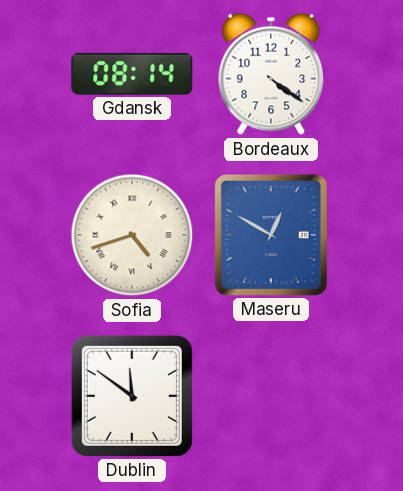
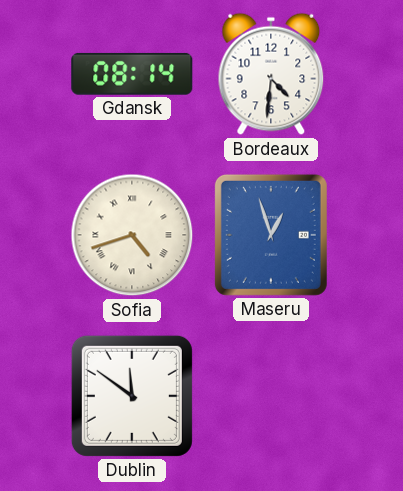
Bordeaux: 4:21 -> 4:31 (271, 74)
Maseru: 12:50 -> 12:57 (271, 235)
